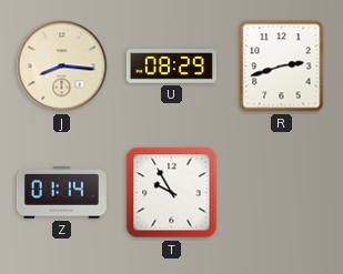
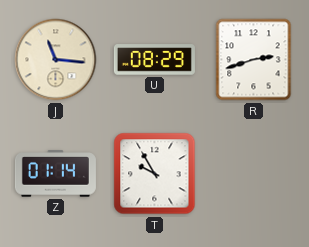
J: 8:16 -> 11:16 (56, 60)
